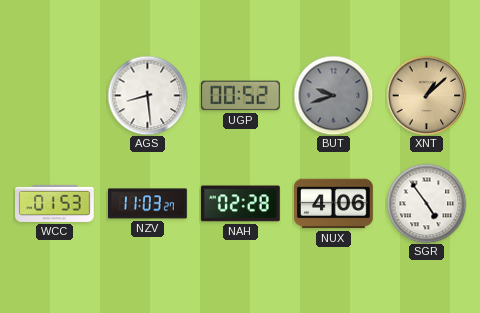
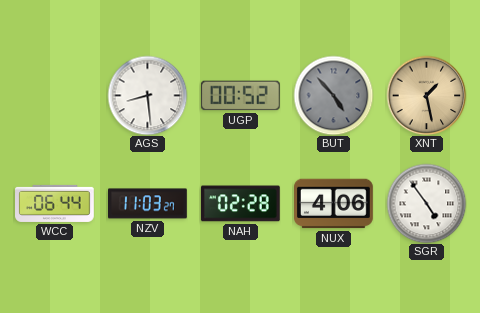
BUT: 9:42 -> 4:53 (333, 95)
XNT: 1:08 -> 1:28 (426, 95)
WCC: 01:53 -> 06:44 (55, 203)
